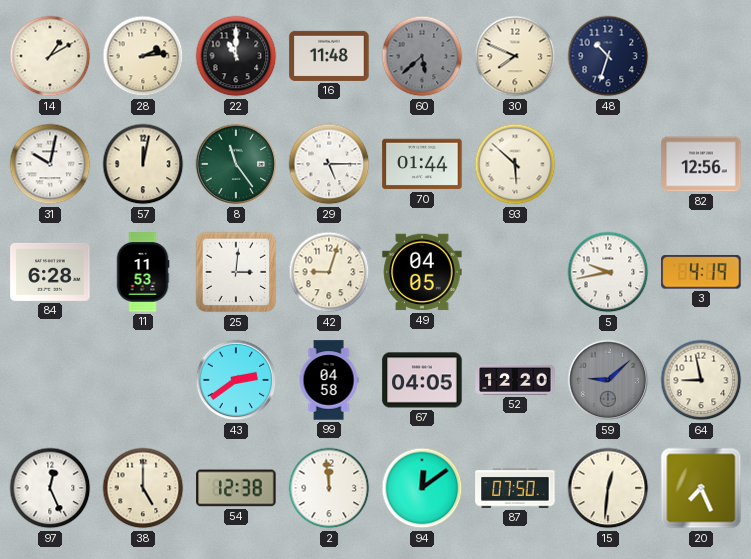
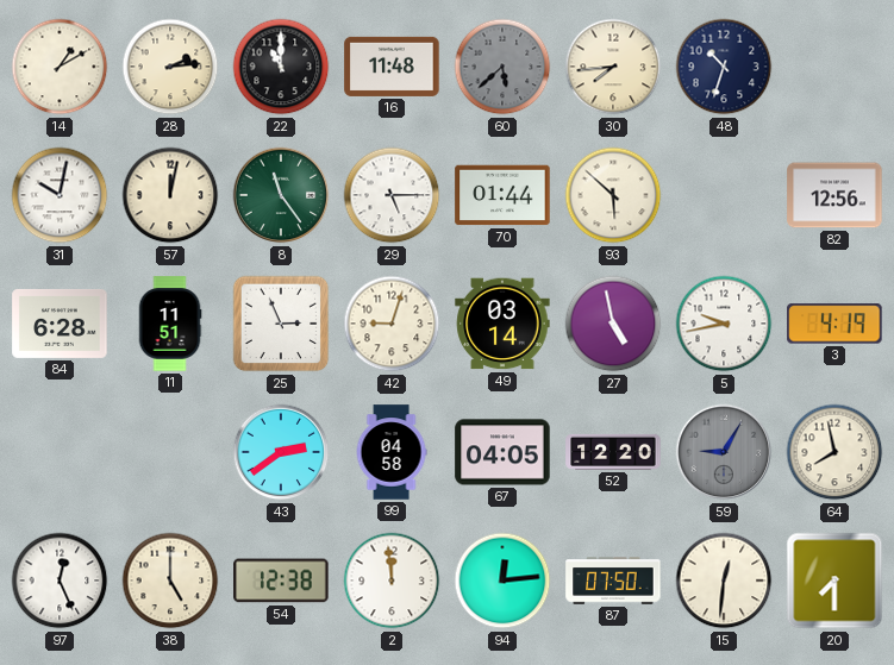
30: 7:49 -> 7:44 (613, 67)
11: 11:53 -> 11:51 (170, 324)
25: 3:01 -> 2:56 (281, 324)
49: 04:05 -> 03:14 (502, 324)
27: none -> 4:58 (613, 324)
59: 9:08 -> 9:05 (724, 452)
64: 8:58 -> 7:58 (834, 452)
94: 12:09 -> 12:14 (502, 581)
20: 7:26 -> 7:30 (834, 581)
